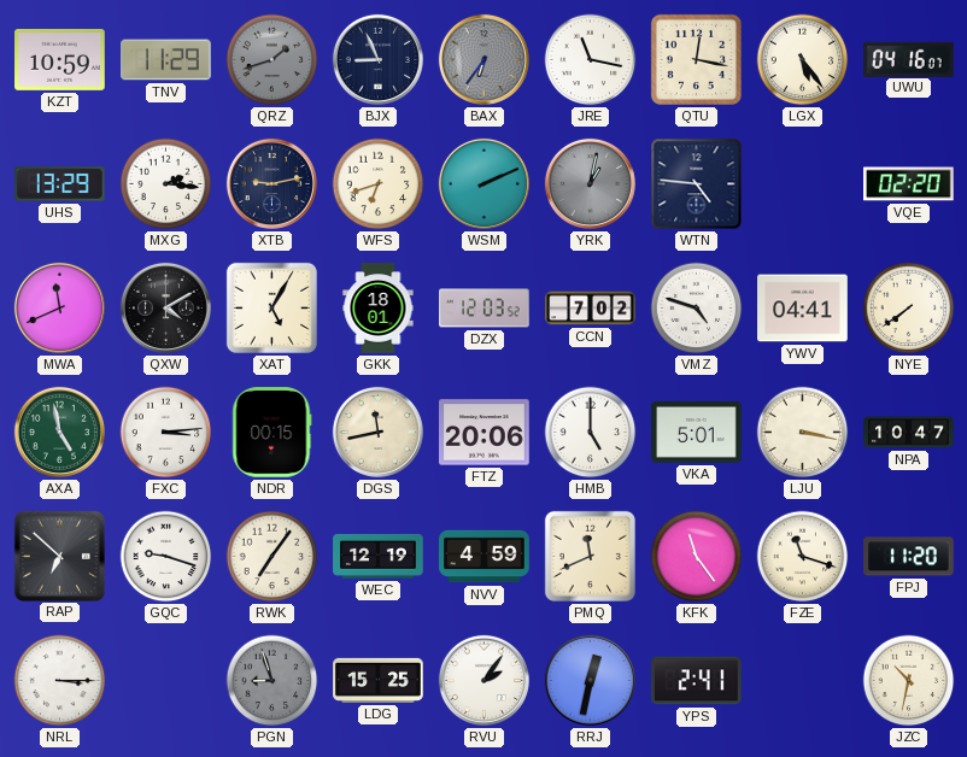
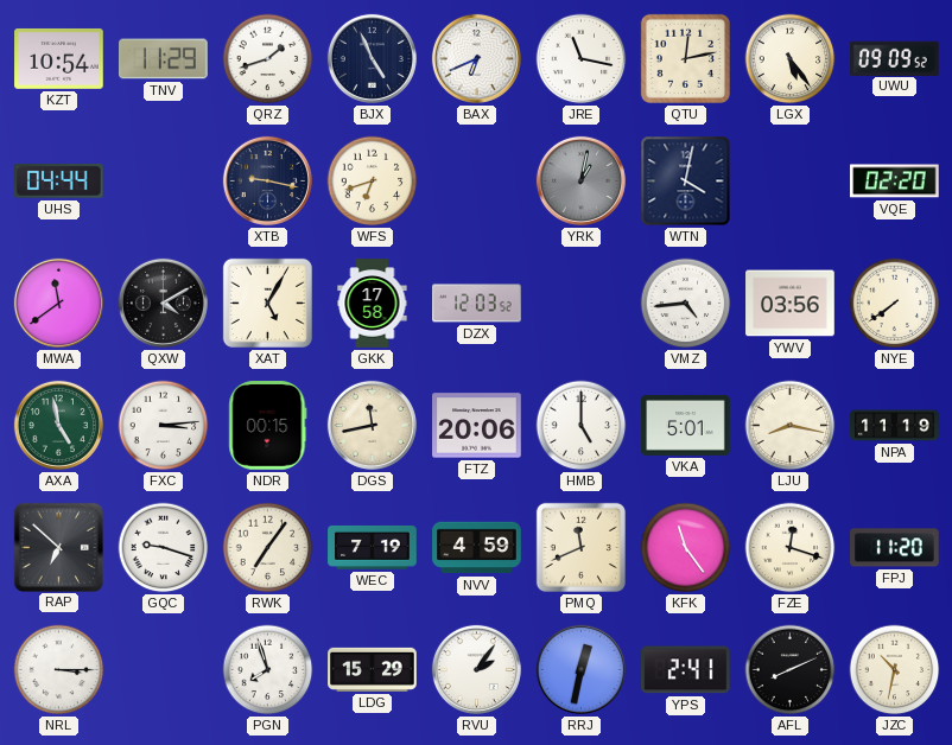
KZT: 10:59 -> 10:54 (59, 58)
QRZ dial: grey -> white (268, 59)
BJX: 8:56 -> 4:56 (372, 58)
BAX: 6:36 -> 6:41 (476, 58)
BAX dial: grey -> white (476, 58)
QTU: 12:17 -> 12:13 (685, 58)
UWU: 04:16 -> 09:09 (895, 58)
UHS: 13:29 -> 04:44 (59, 182)
MXG: 2:16 -> none (166, 184)
XTB: 9:13 -> 9:17 (267, 180)
WSM: 2:11 -> none (483, 183)
WTN: 4:46 -> 4:02 (686, 182)
MWA: 11:41 -> 11:39 (58, 303)
GKK: 18:01 -> 17:58 (373, 304)
CCN: 7:02 -> none (591, 309)
VMZ: 4:48 -> 4:44 (686, 304)
YWV: 04:41 -> 03:56 (791, 304)
LJU: 3:17 -> 8:17 (791, 426)
NPA: 10:47 -> 11:19 (895, 426)
WEC: 12:19 -> 7:19 (373, 548)
FZE: 11:18 -> 12:18 (791, 548)
PGN: 8:57 -> 7:57 (268, 670)
PGN dial: grey -> white (268, 670)
LDG: 15:25 -> 15:29 (373, 669)
AFL: none -> 8:11 (791, 670)
